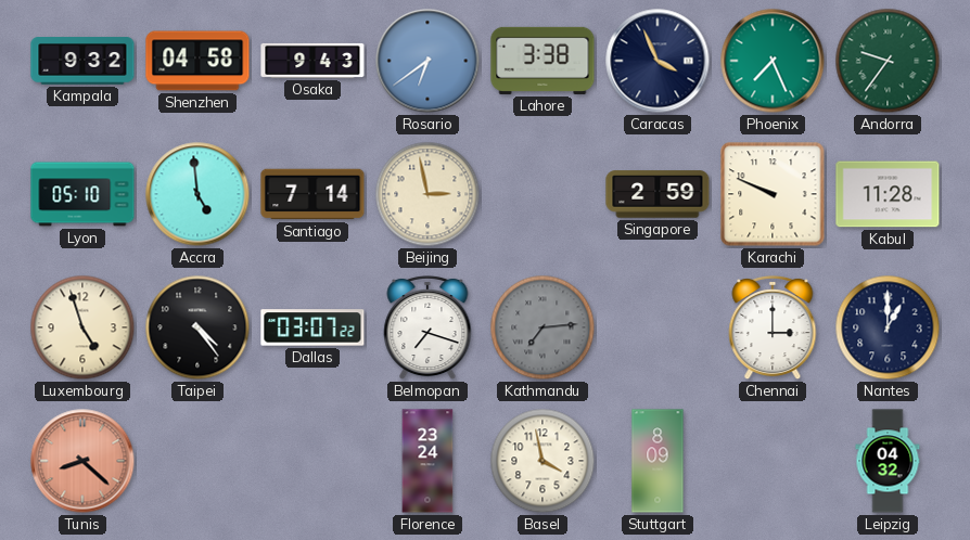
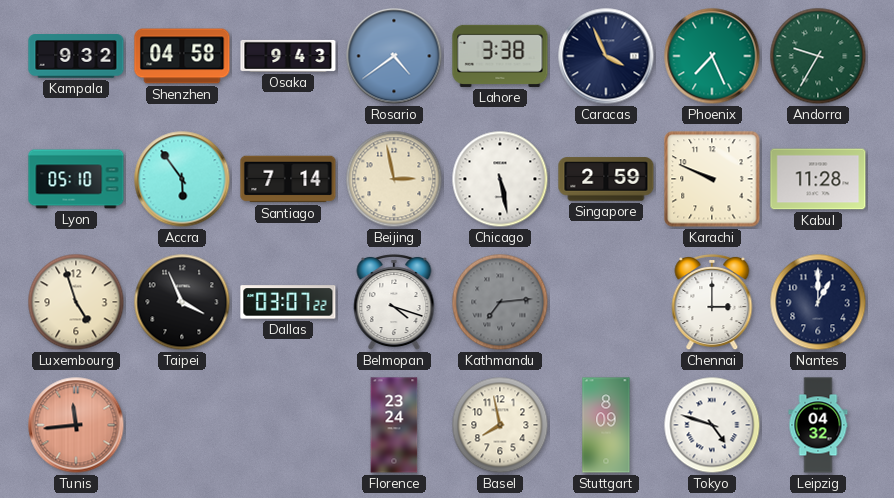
Rosario: 6:39 -> 4:39 (394, 56)
Andorra: 9:36 -> 9:35 (818, 56)
Accra: 4:59 -> 5:54 (182, 179)
Chicago: none -> 5:28 (500, 179)
Taipei: 4:24 -> 3:56 (182, 302)
Belmopan: 7:18 -> 4:18 (394, 302)
Tunis: 8:22 -> 11:44 (76, 425)
Basel: 3:58 -> 7:58 (500, 425)
Tokyo: none -> 4:48 (712, 425)
